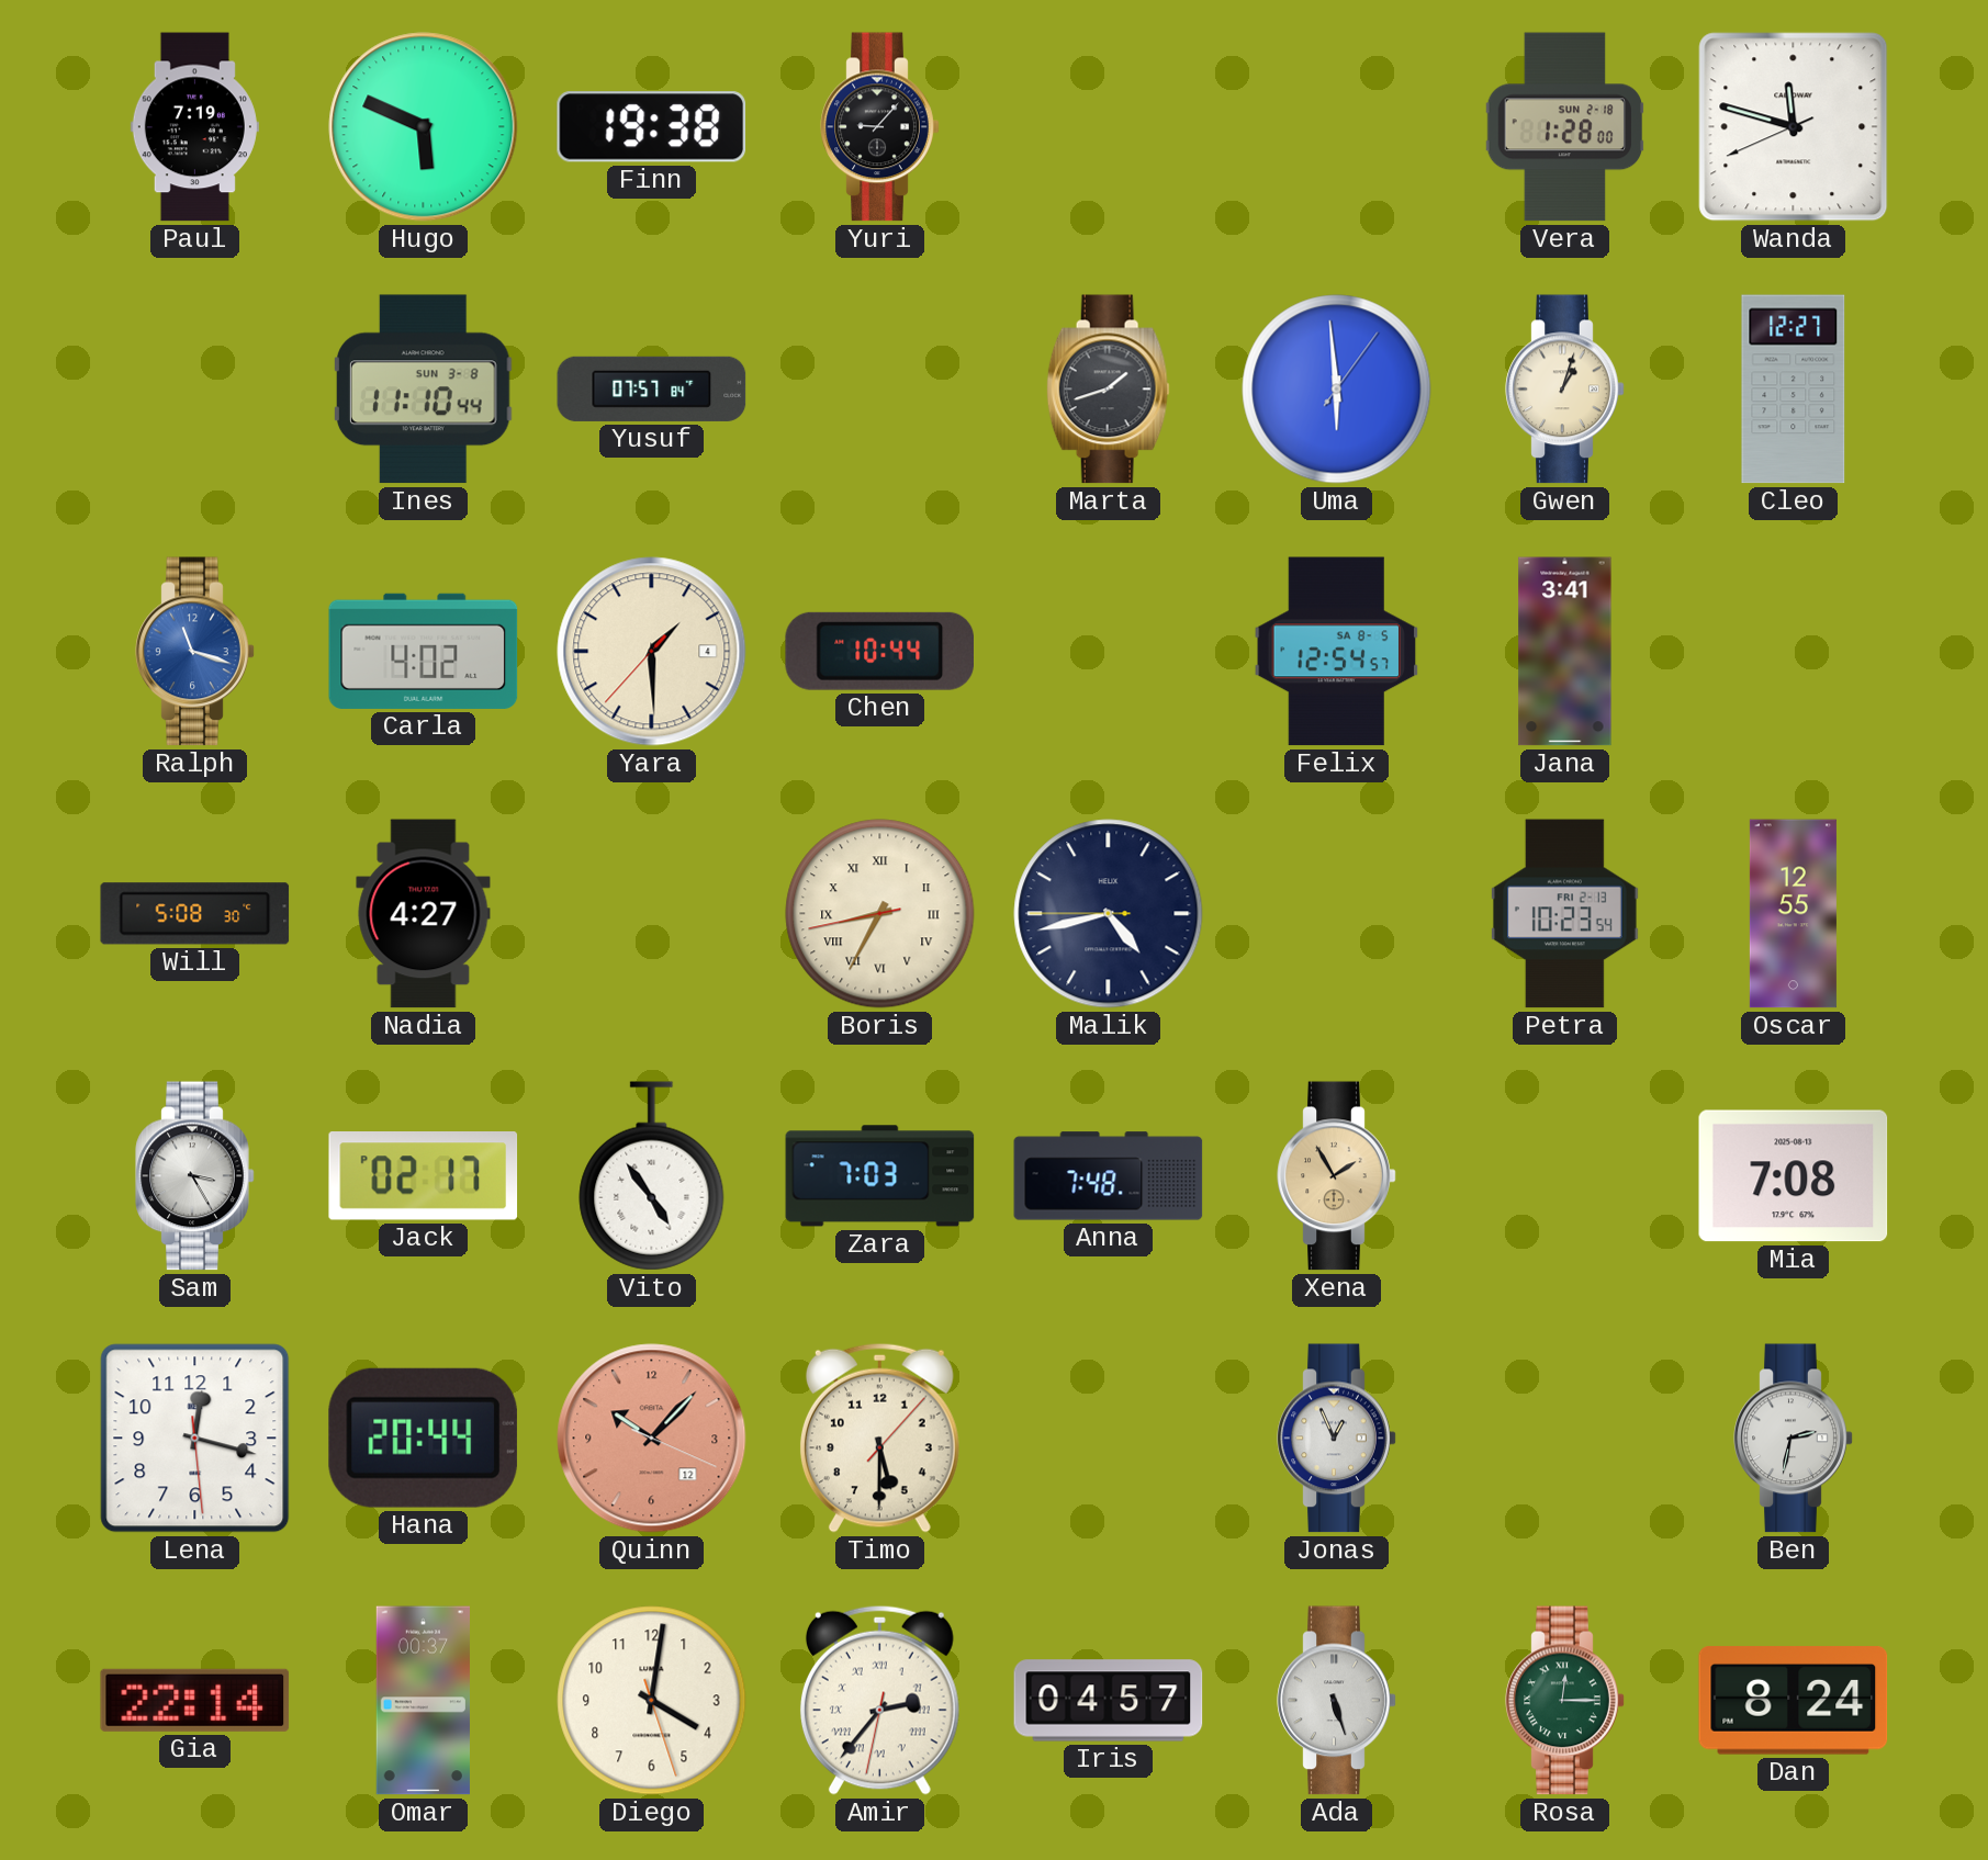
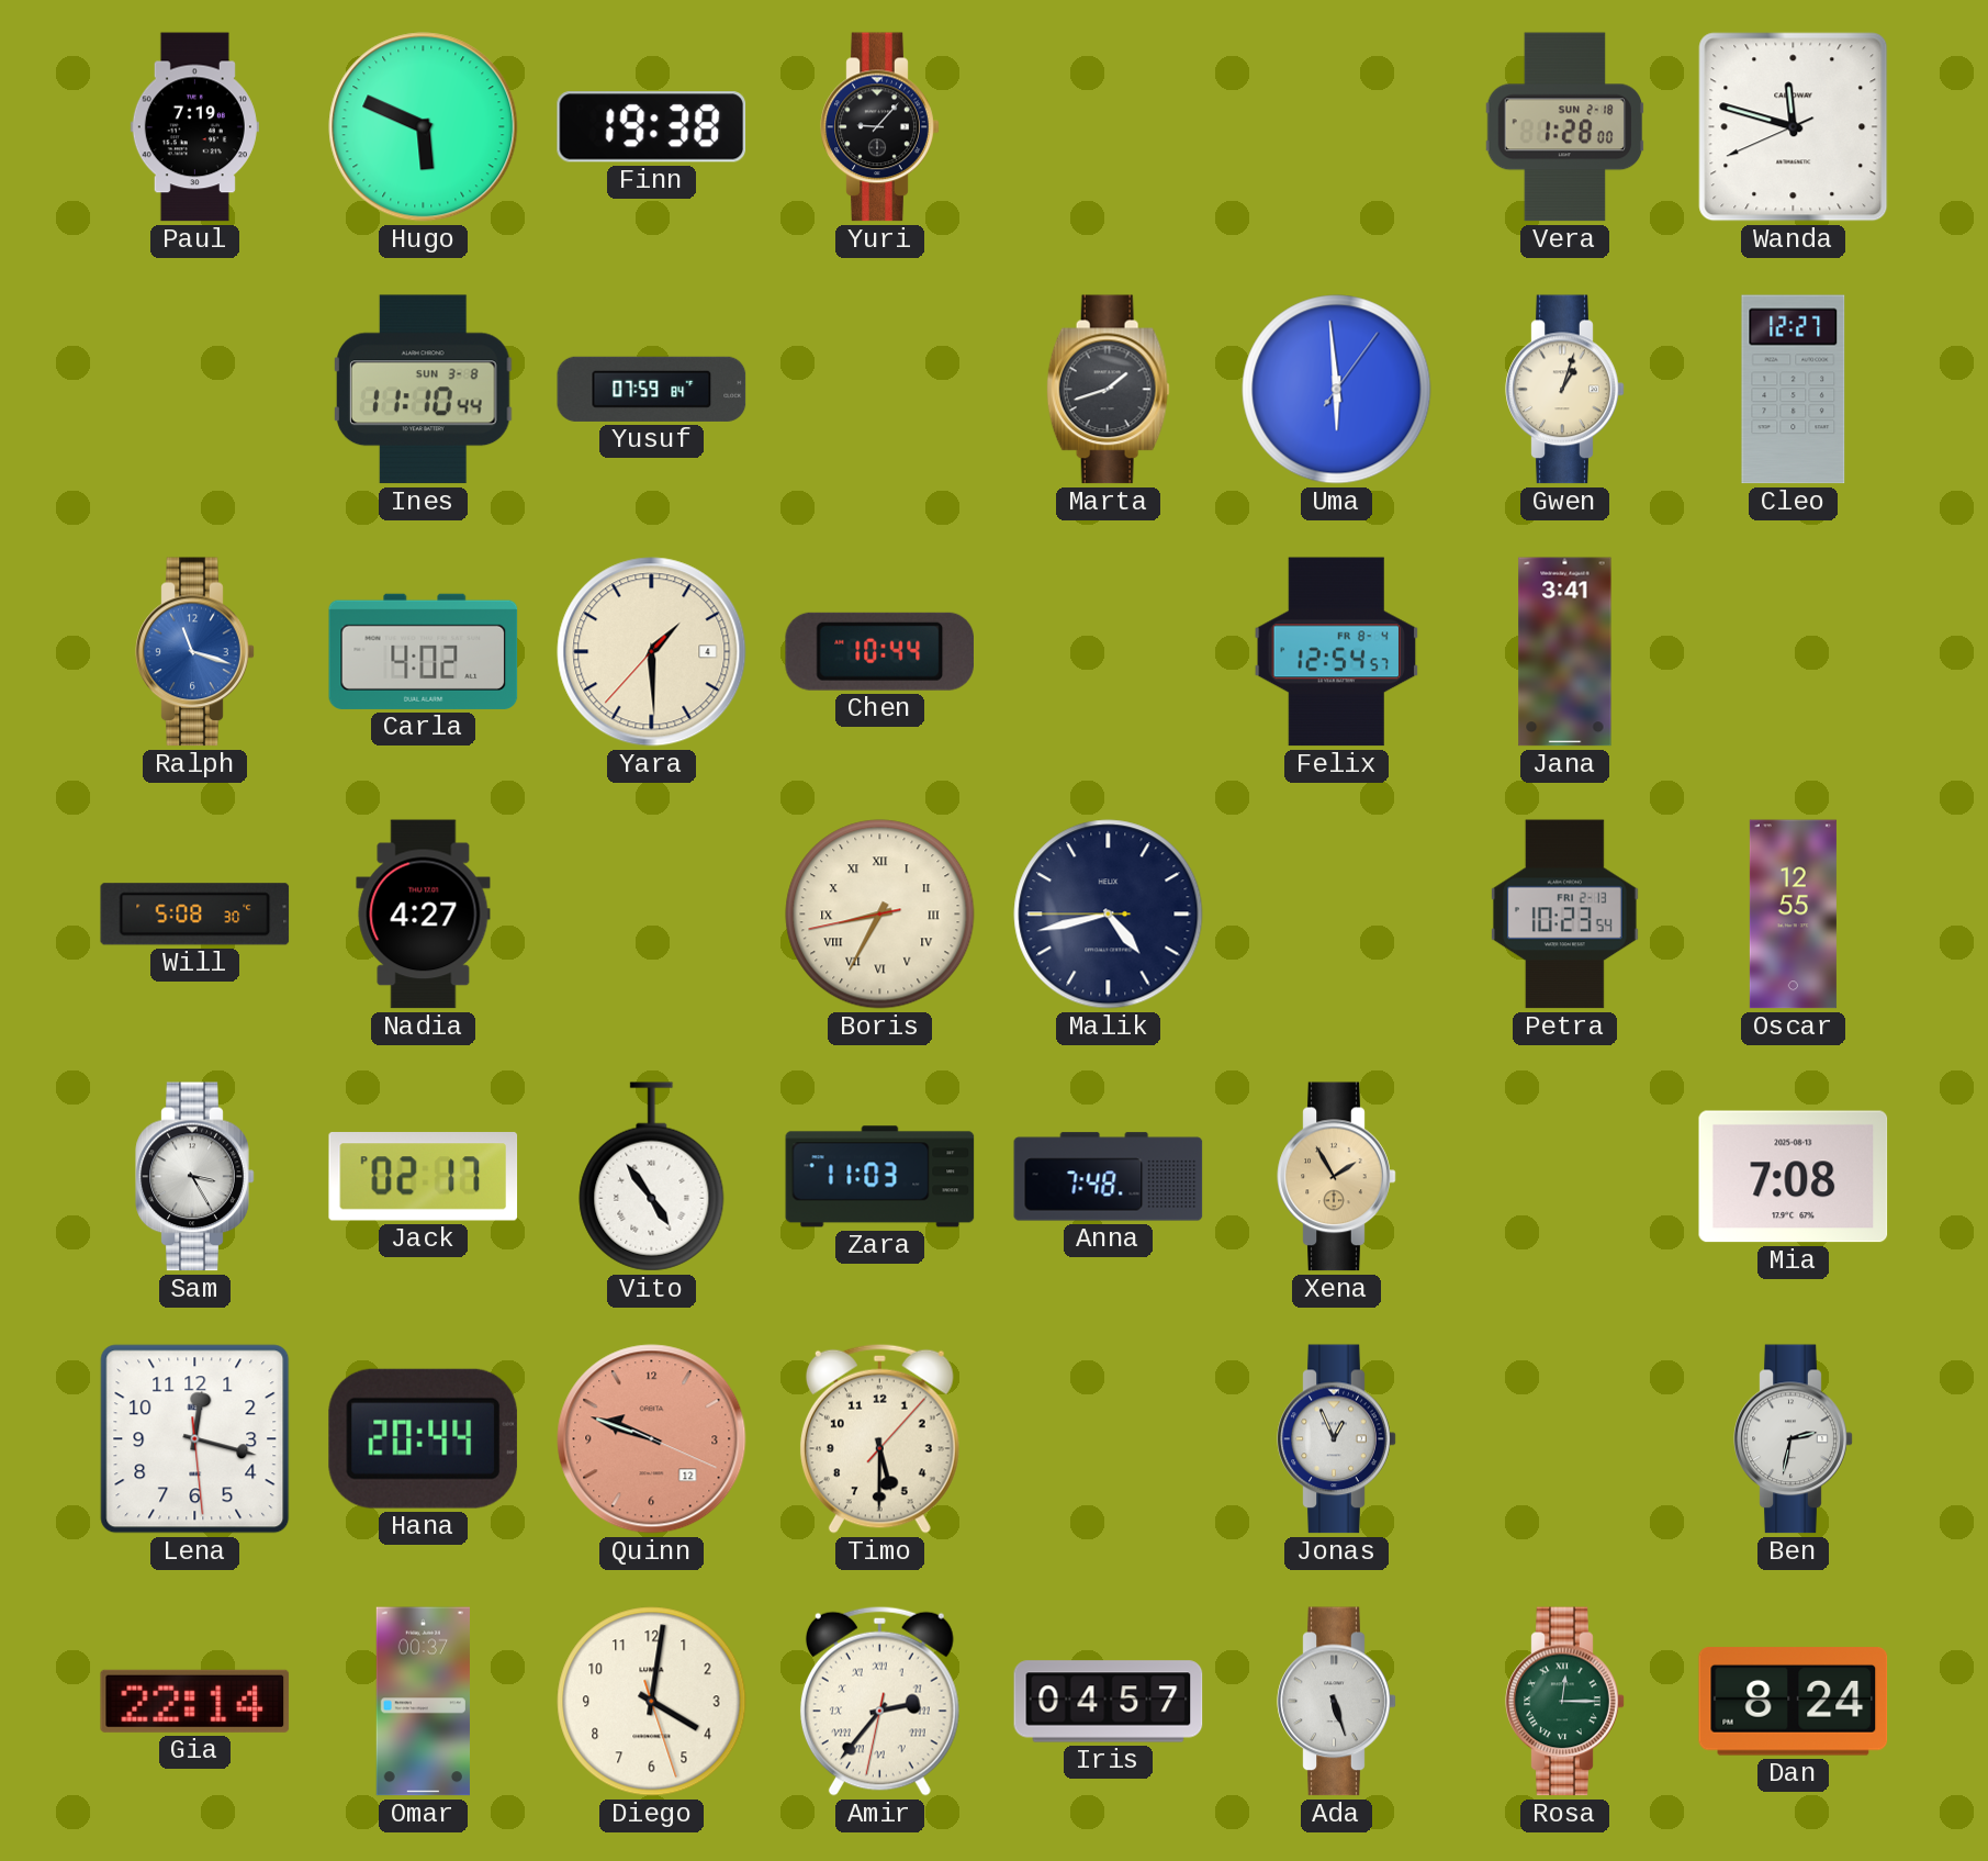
Yusuf: 07:57 -> 07:59 (652, 389)
Felix date: SA 8-5 -> FR 8-4 (1337, 652)
Zara: 7:03 -> 11:03 (880, 1177)
Quinn: 10:07 -> 9:48 (652, 1439)
